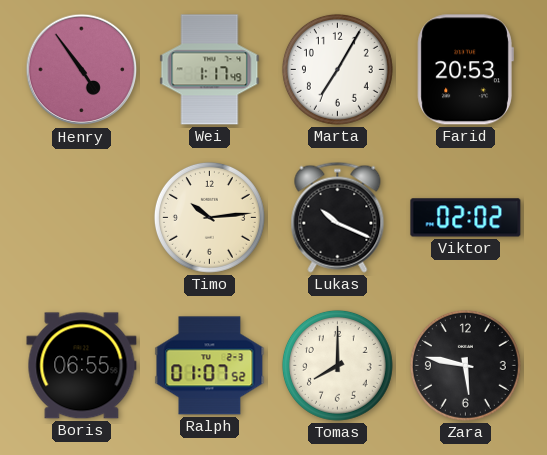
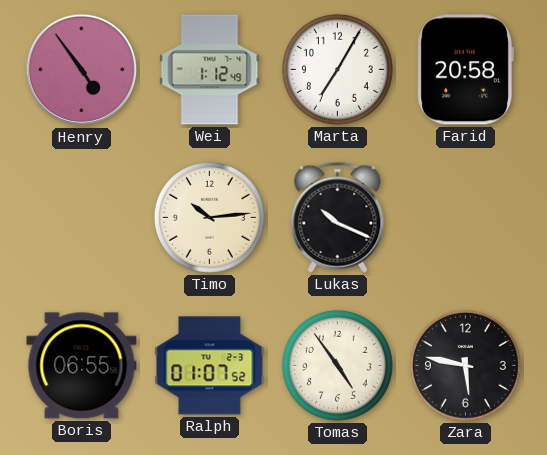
Wei: 1:17 -> 1:12 (210, 70)
Farid: 20:53 -> 20:58 (465, 70)
Viktor: 02:02 -> none (466, 218)
Tomas: 8:00 -> 4:54 (337, 365)
